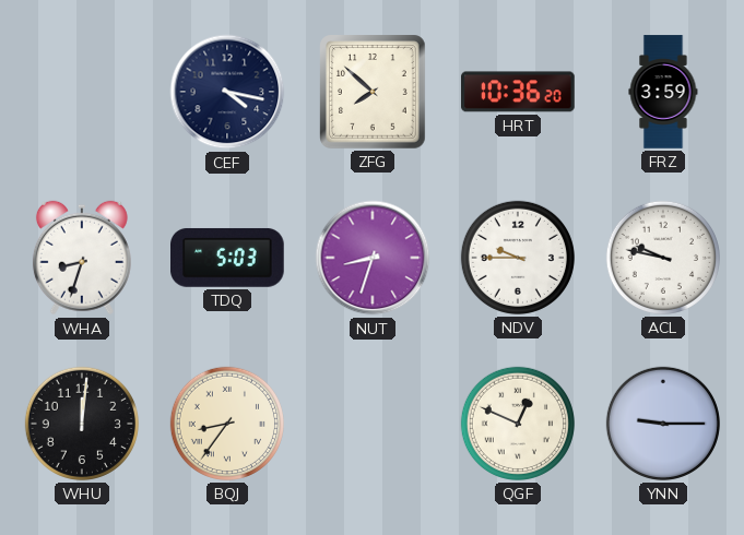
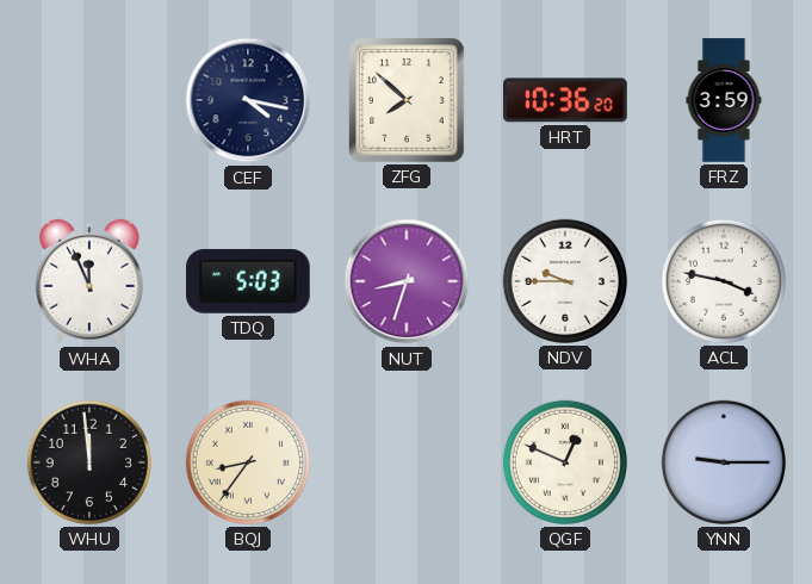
WHA: 8:33 -> 11:56 (89, 281)
ACL: 9:47 -> 3:47 (724, 281)
WHU: 12:01 -> 11:59 (89, 462)
